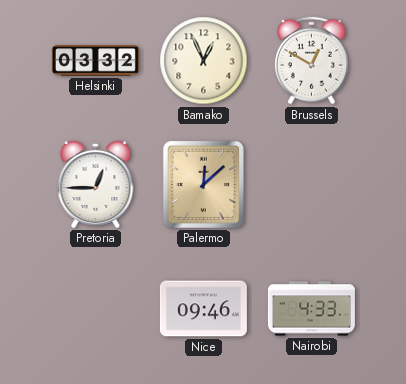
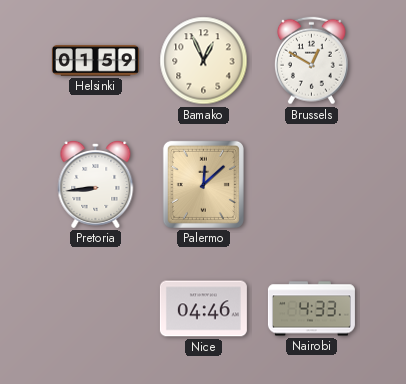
Helsinki: 03:32 -> 01:59 (95, 61)
Pretoria: 12:45 -> 8:44 (96, 184)
Nice: 09:46 -> 04:46 (203, 309)
